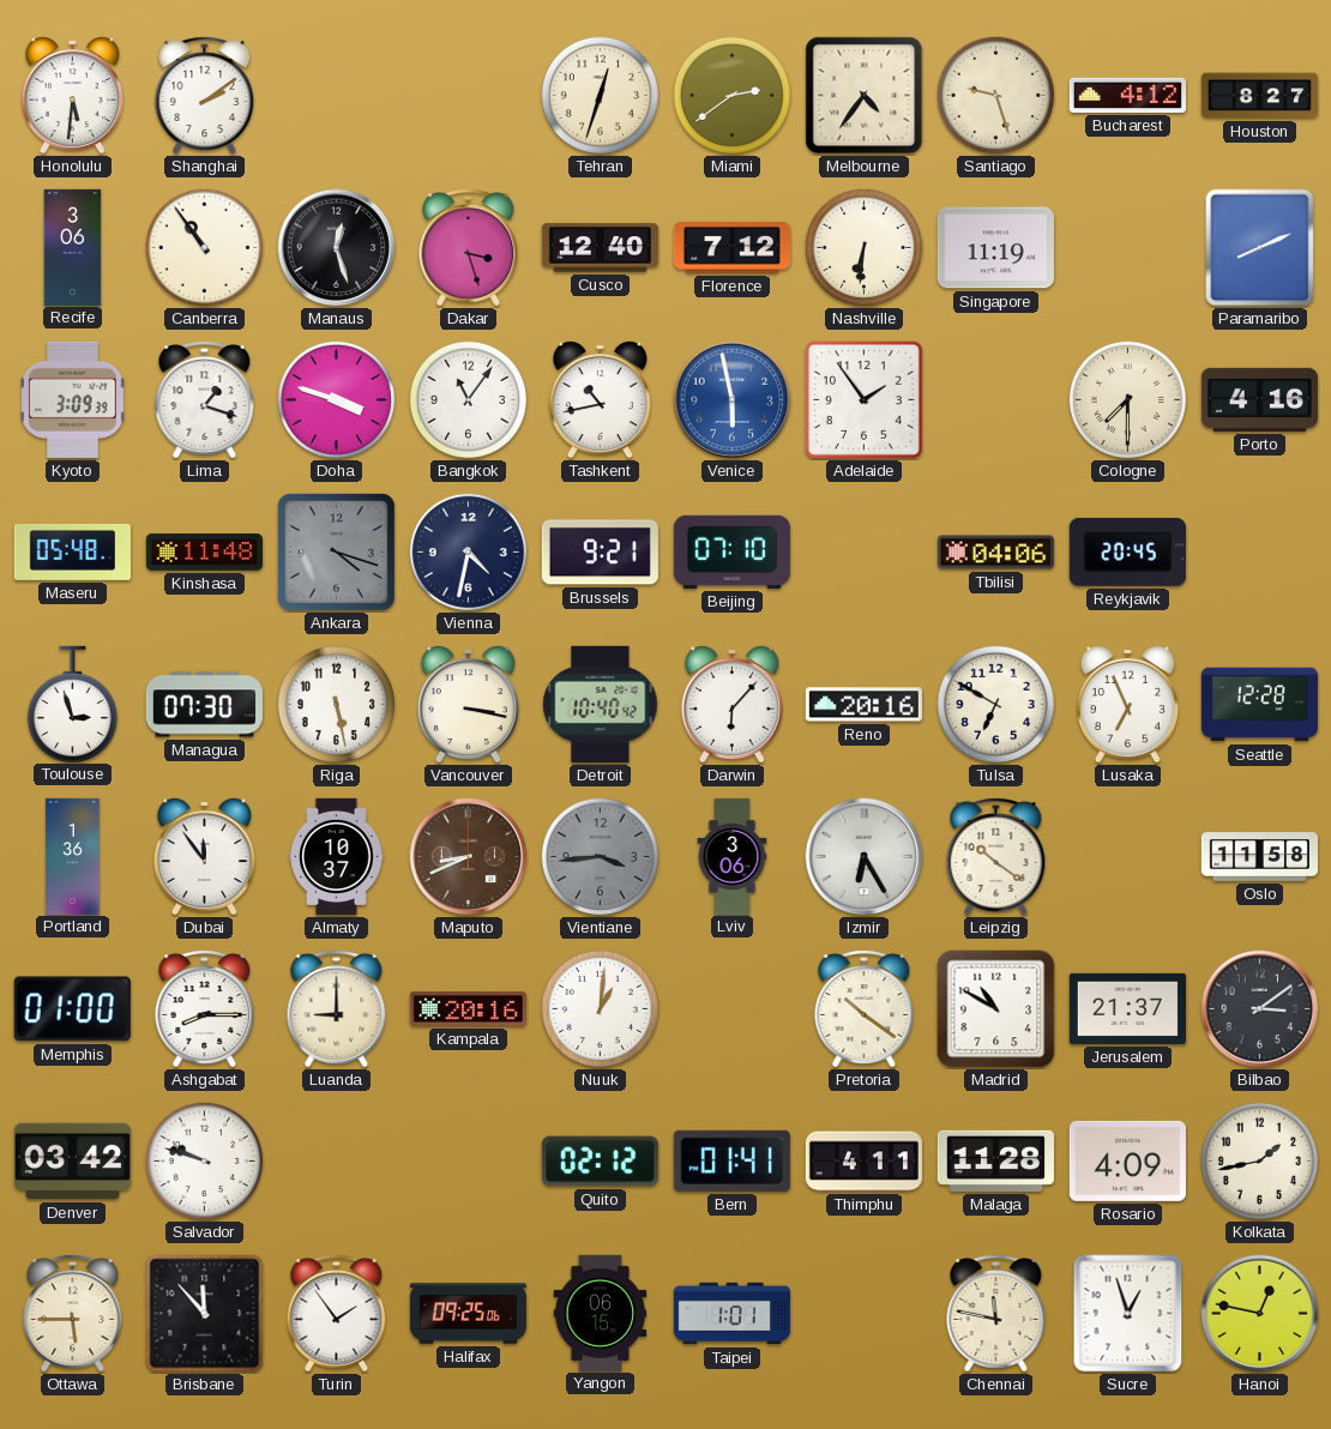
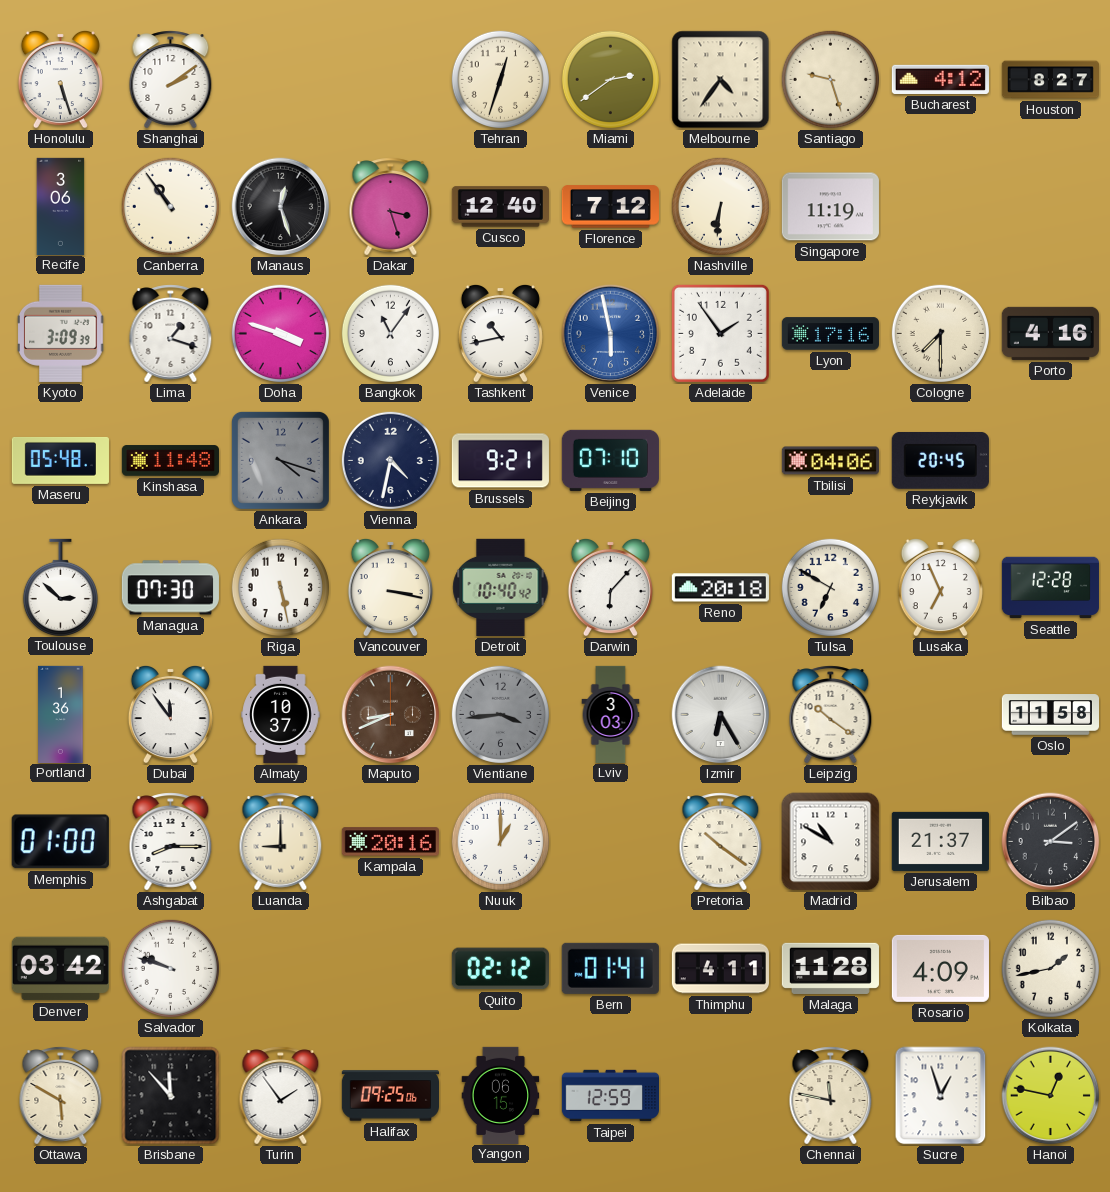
Honolulu: 5:31 -> 5:27 (60, 79)
Paramaribo: 8:11 -> none (1260, 248)
Lyon: none -> 17:16 (830, 334)
Toulouse: 2:57 -> 2:52 (60, 587)
Reno: 20:16 -> 20:18 (720, 588)
Lviv: 3:06 -> 3:03 (611, 714)
Nuuk: 1:01 -> 1:00 (500, 841)
Ottawa: 5:45 -> 5:50 (61, 1096)
Taipei: 1:01 -> 12:59 (610, 1096)
